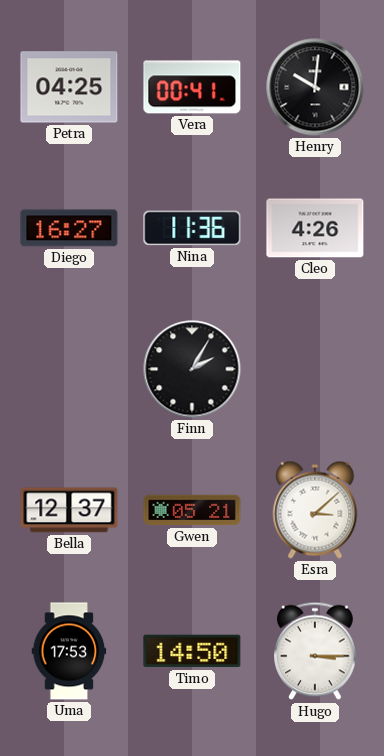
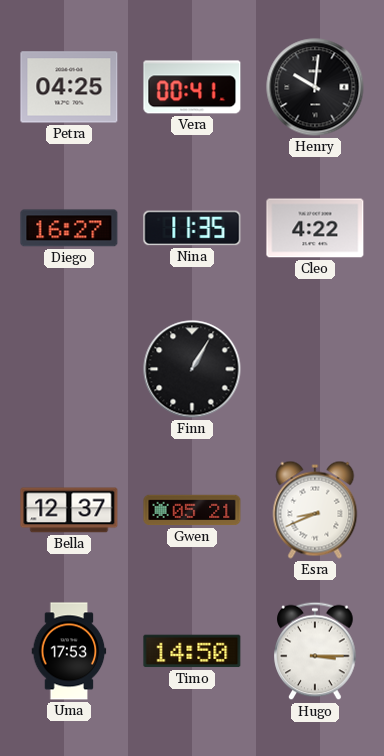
Nina: 11:36 -> 11:35 (192, 228)
Cleo: 4:26 -> 4:22 (315, 228)
Finn: 2:05 -> 1:05 (192, 369)
Esra: 3:08 -> 8:41 (315, 510)
